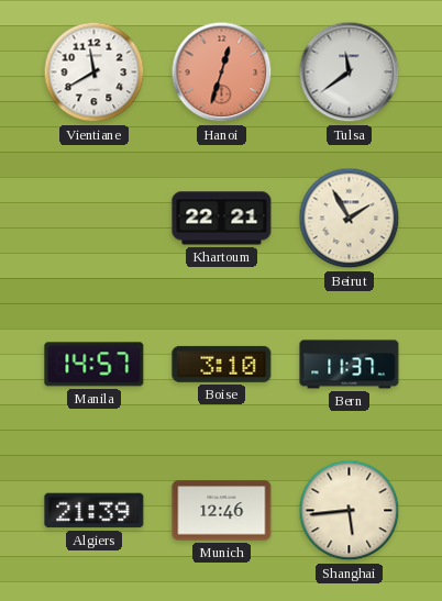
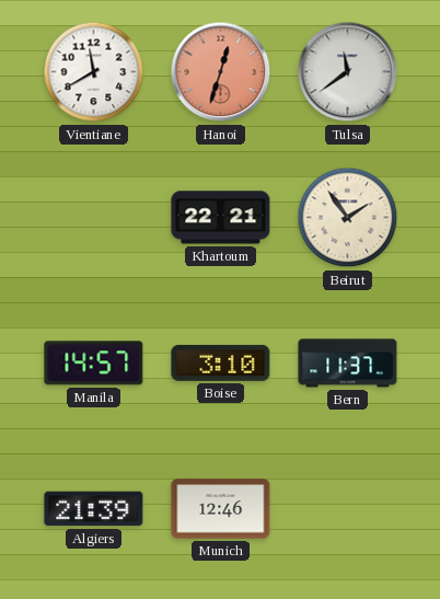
Beirut: 1:55 -> 1:54 (348, 218)
Shanghai: 5:44 -> none (350, 511)
